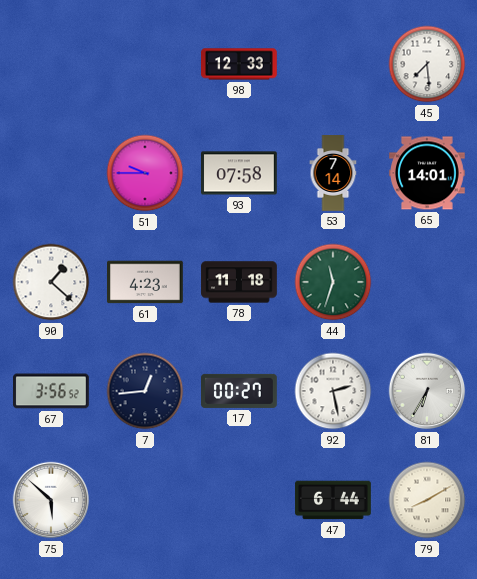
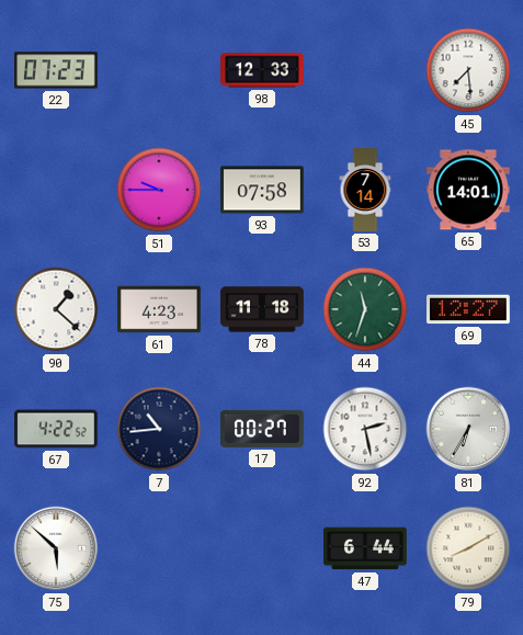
22: none -> 07:23 (57, 70)
69: none -> 12:27 (469, 309)
67: 3:56 -> 4:22 (57, 429)
7: 12:44 -> 10:44 (159, 429)
